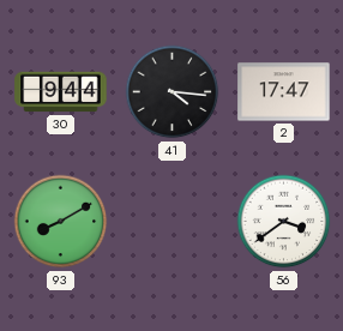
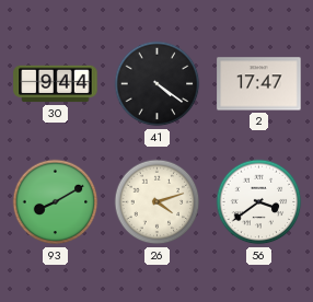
41: 4:16 -> 4:21 (158, 84)
26: none -> 4:12 (158, 202)
